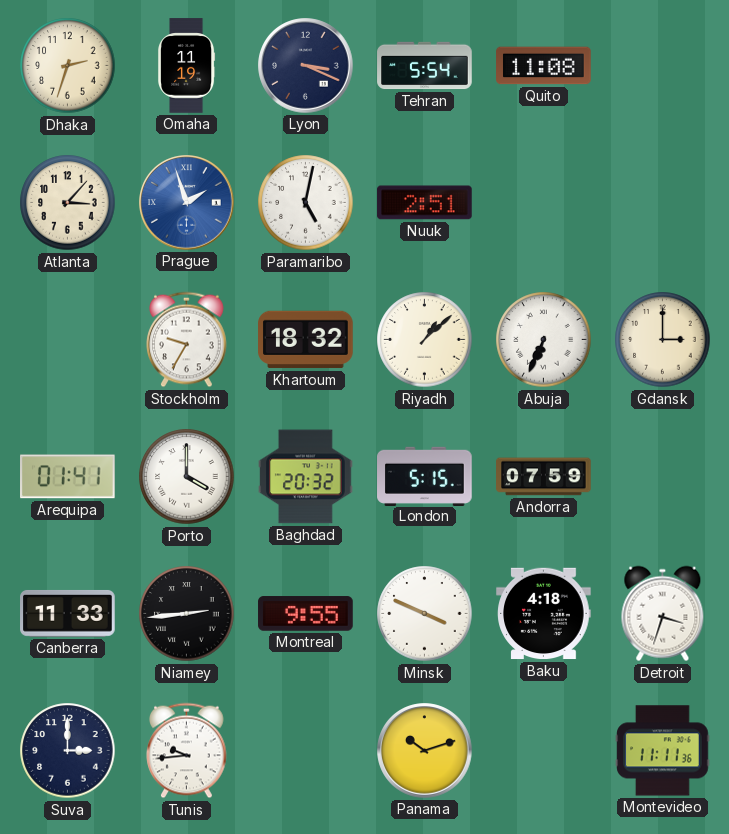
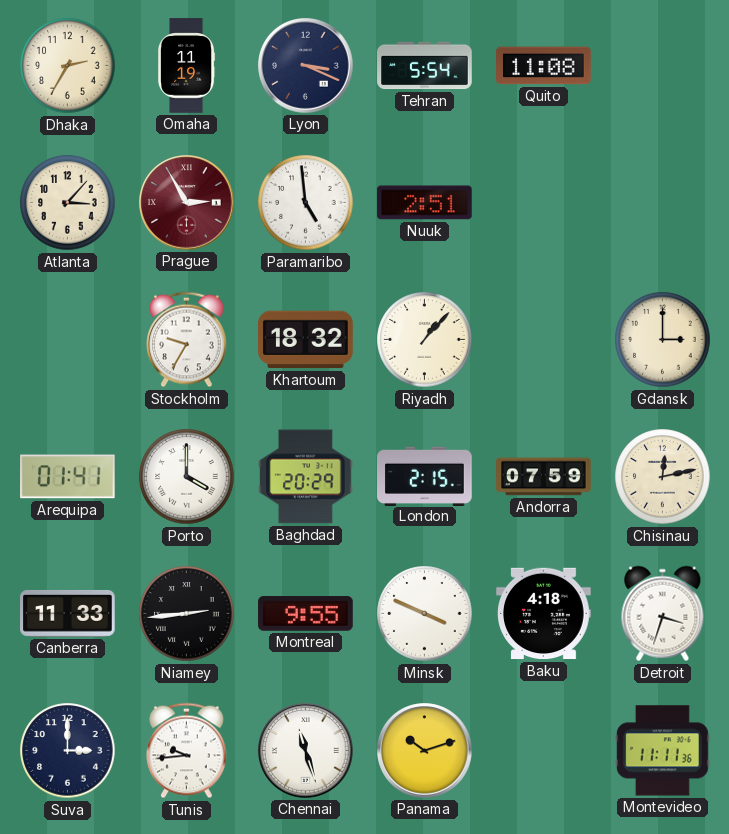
Dhaka: 2:33 -> 2:35 (68, 66)
Prague: 1:57 -> 2:55 (187, 203)
Prague dial: blue -> burgundy (187, 203)
Paramaribo: 5:02 -> 4:59 (306, 203)
Riyadh: 1:08 -> 1:07 (425, 340)
Abuja: 6:34 -> none (544, 340)
Baghdad: 20:32 -> 20:29 (306, 477)
London: 5:15 -> 2:15 (425, 476)
Chisinau: none -> 12:13 (663, 477)
Chennai: none -> 11:27 (306, 751)
